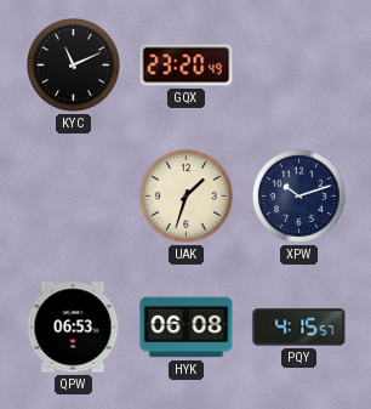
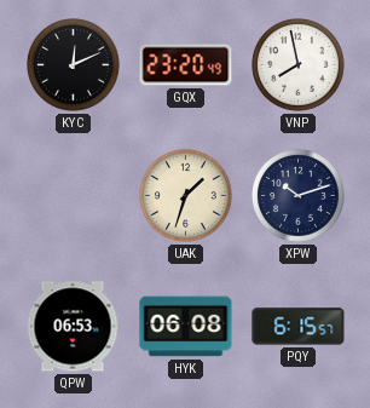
KYC: 11:11 -> 12:11 (74, 65)
VNP: none -> 7:58 (299, 65)
PQY: 4:15 -> 6:15 (299, 327)
